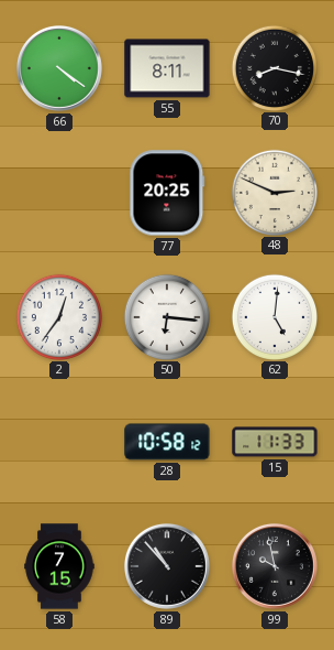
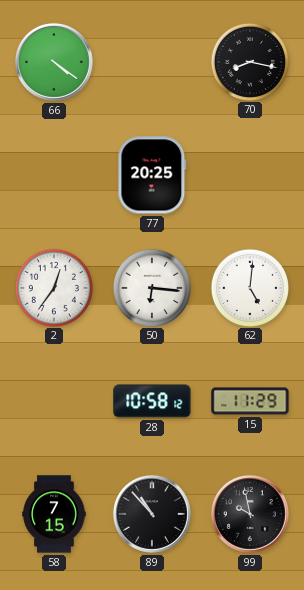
55: 8:11 -> none (167, 68)
48: 2:49 -> none (274, 192)
15: 11:33 -> 11:29 (250, 401)
